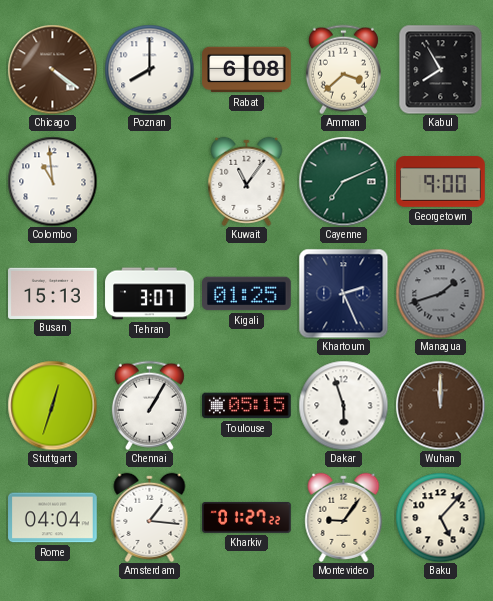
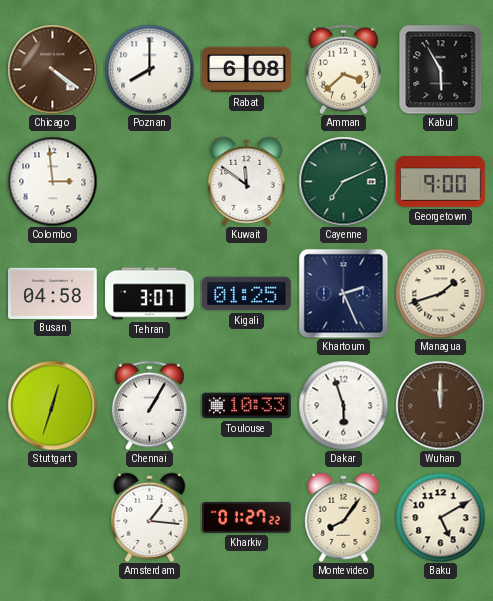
Kabul: 7:55 -> 5:55 (441, 69)
Colombo: 10:59 -> 2:59 (52, 181)
Kuwait: 11:06 -> 11:51 (247, 181)
Busan: 15:13 -> 04:58 (53, 293)
Managua dial: grey -> cream (440, 293)
Toulouse: 05:15 -> 10:33 (247, 406)
Rome: 04:04 -> none (53, 518)
Montevideo: 9:06 -> 8:06 (344, 517)
Baku: 5:07 -> 5:10 (440, 517)
